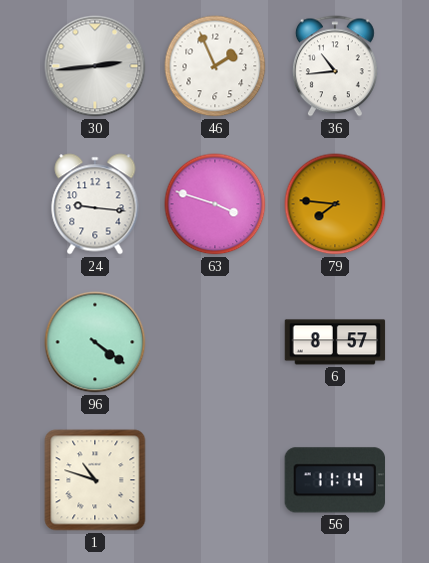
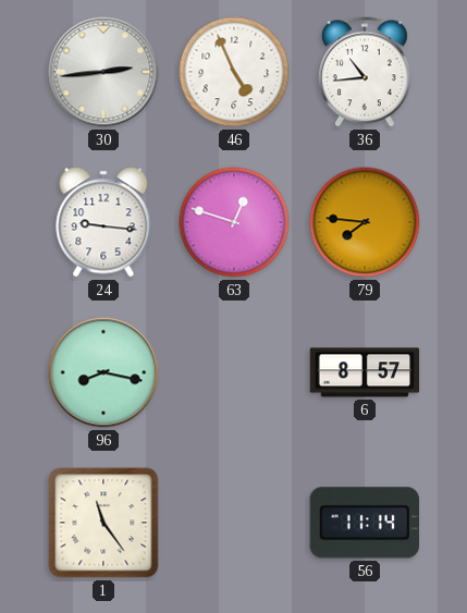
46: 1:56 -> 4:56 (234, 72)
63: 3:48 -> 12:48 (234, 222)
96: 4:21 -> 8:17 (103, 372)
1: 10:48 -> 11:24 (103, 523)
